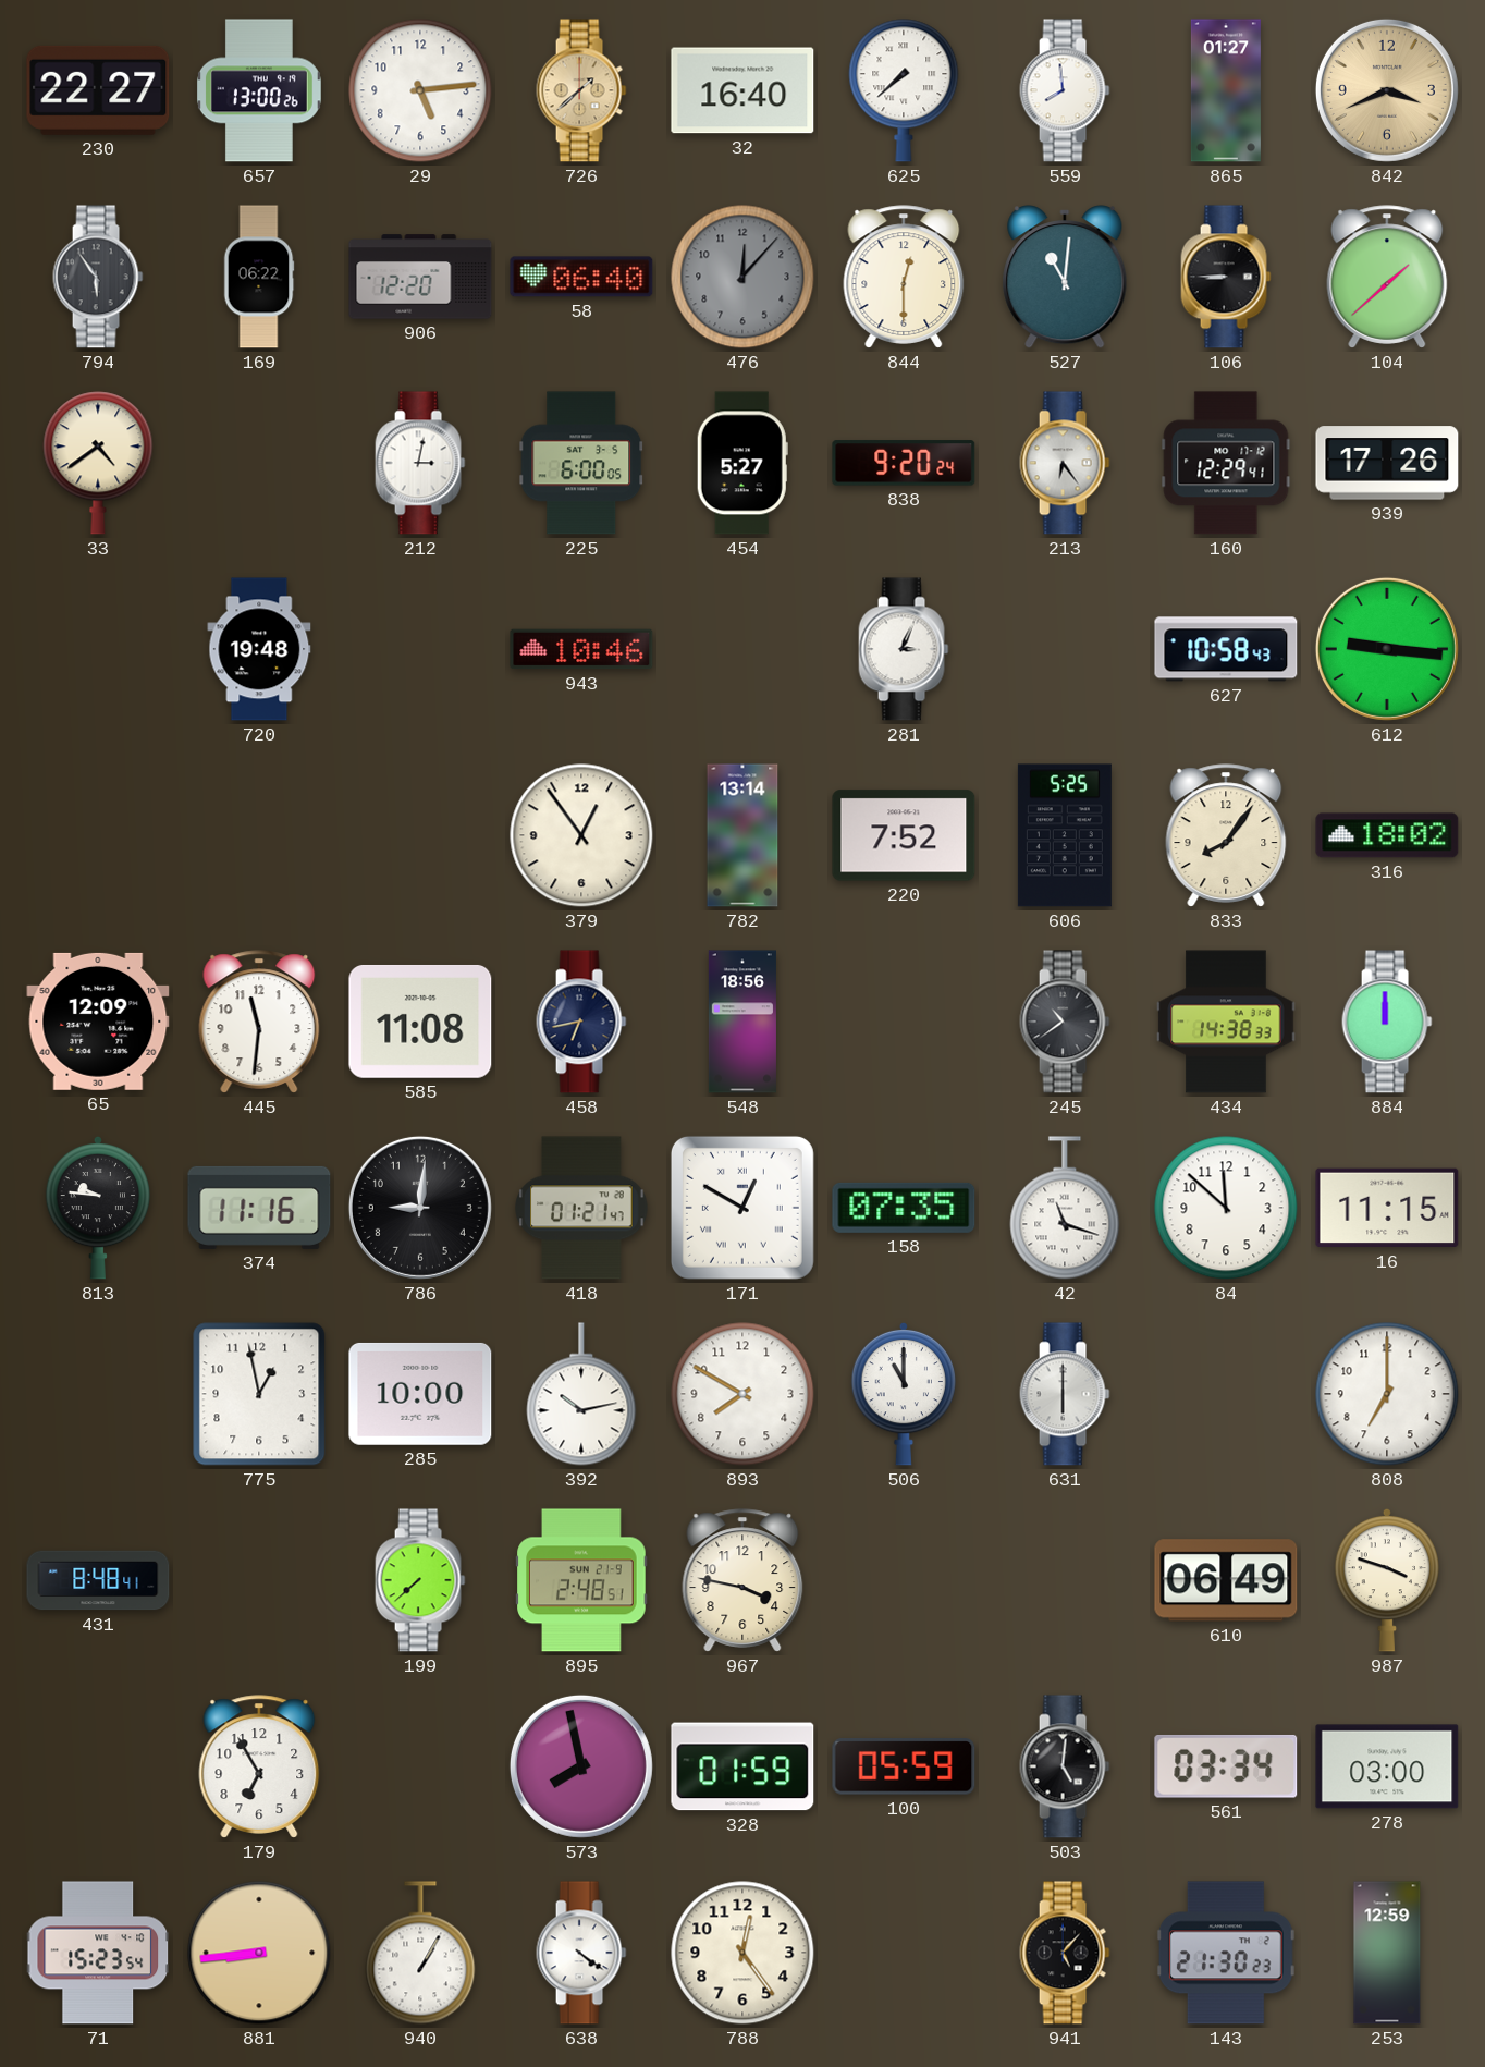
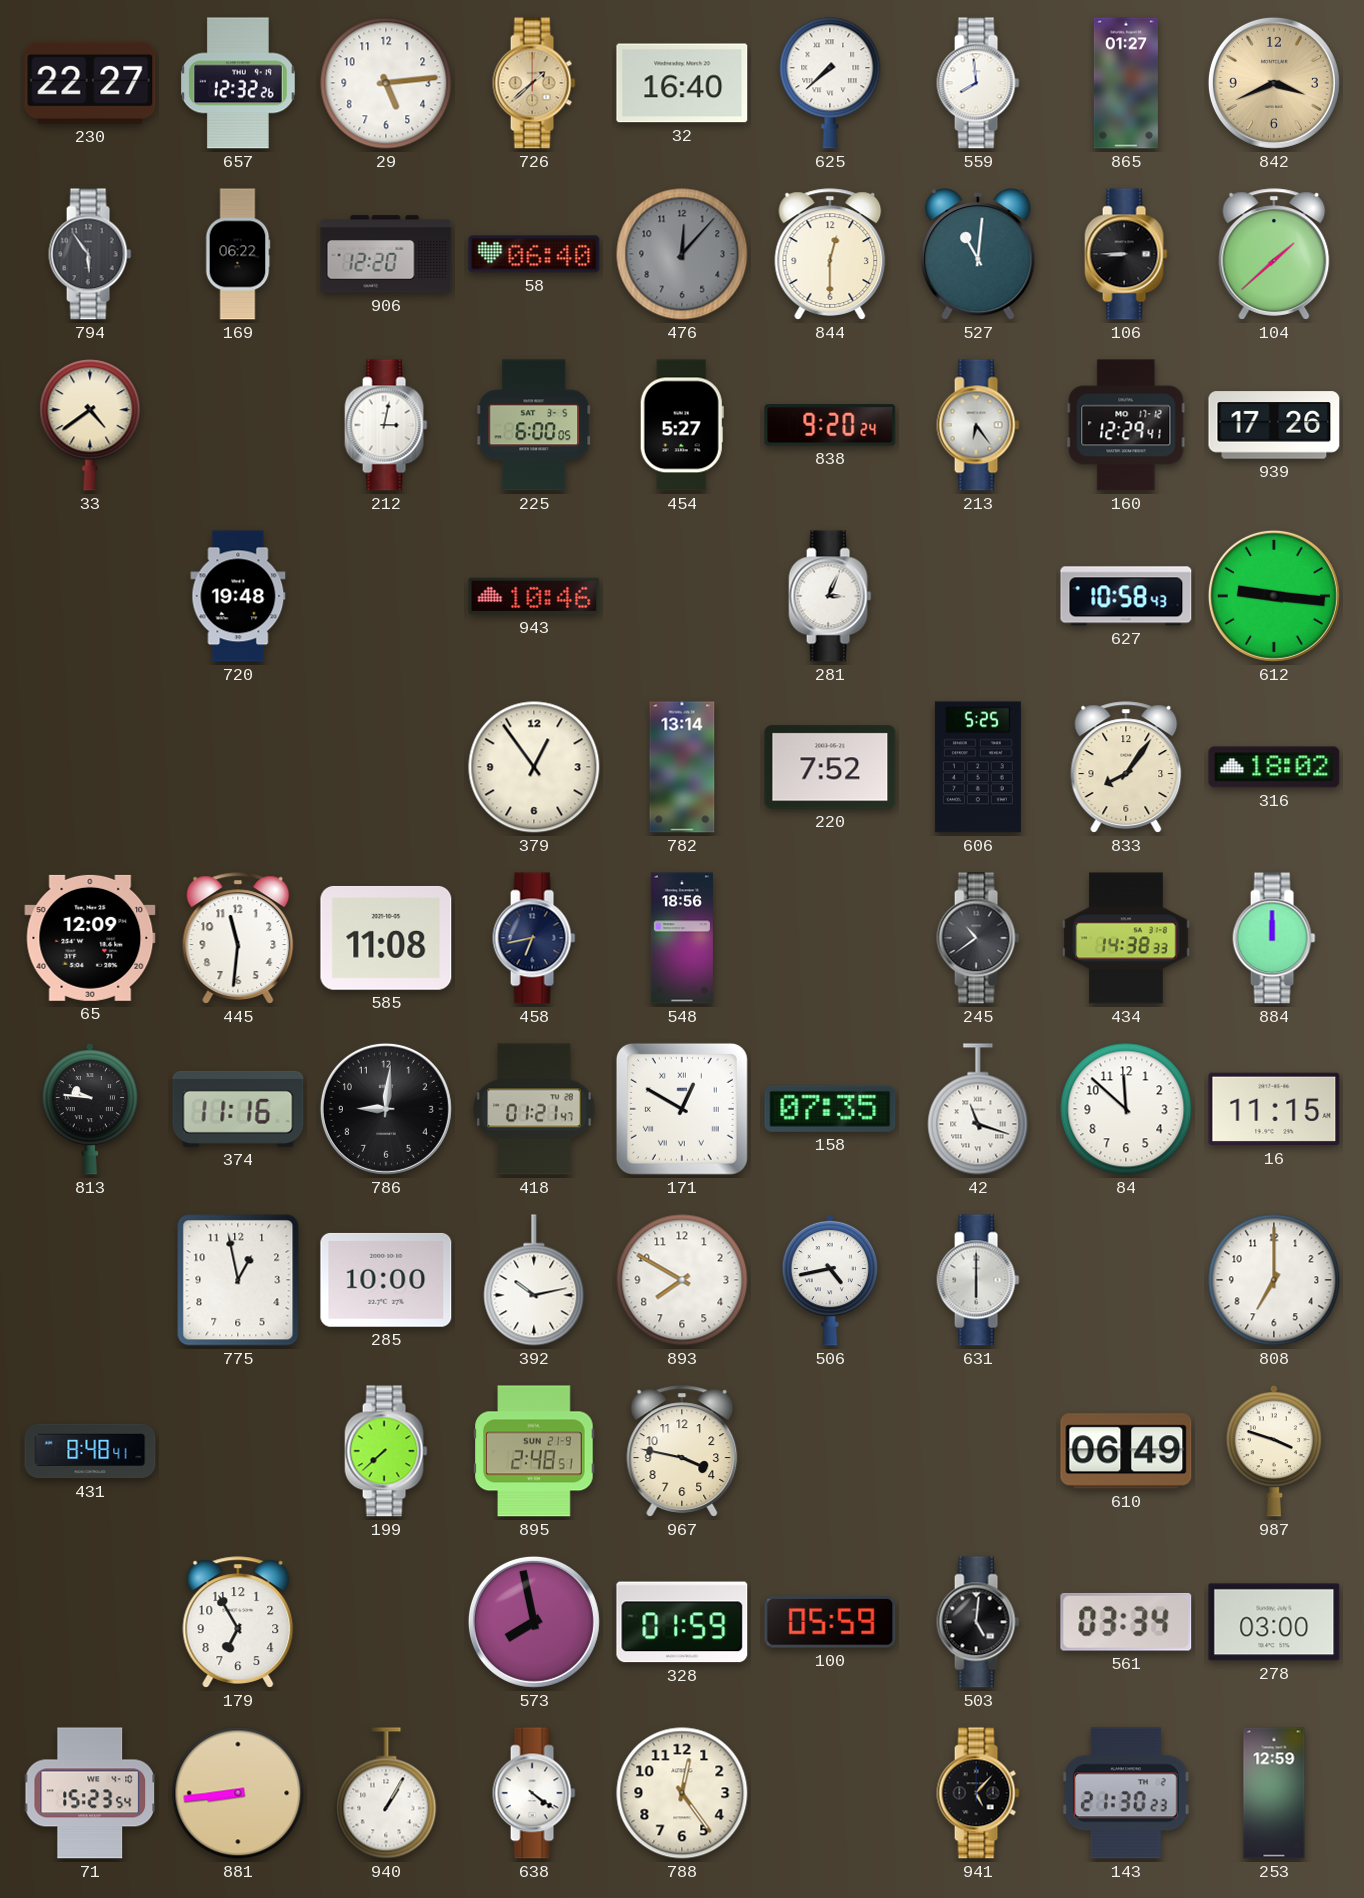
657: 13:00 -> 12:32 (239, 83)
506: 11:00 -> 4:43 (829, 1280)
